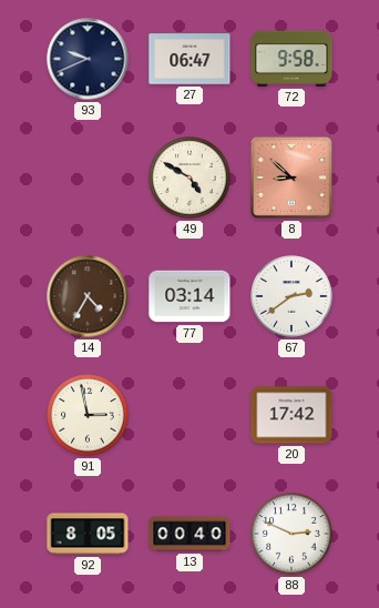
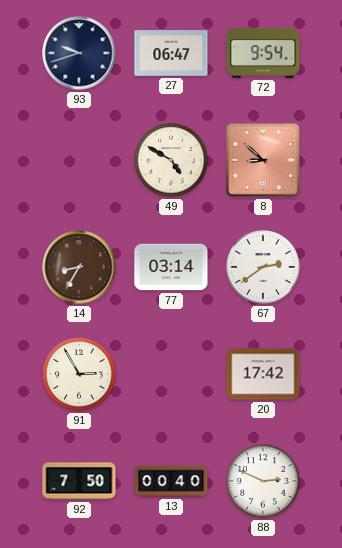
93: 9:41 -> 9:42 (79, 53)
72: 9:58 -> 9:54 (263, 53)
14: 4:35 -> 8:35 (79, 267)
91: 2:58 -> 2:55 (79, 374)
92: 8:05 -> 7:50 (79, 481)
